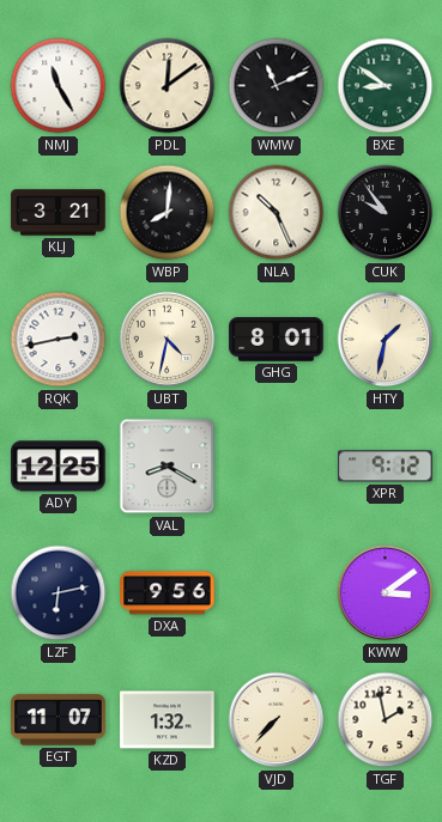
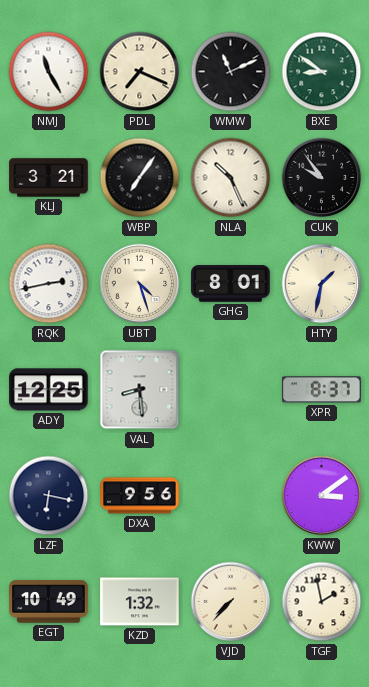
PDL: 12:09 -> 7:19 (140, 72)
WBP: 8:01 -> 7:06 (140, 178)
UBT: 4:32 -> 4:27 (140, 284)
VAL: 8:20 -> 8:29 (140, 390)
XPR: 9:12 -> 8:37 (322, 390)
LZF: 6:13 -> 6:17 (49, 496)
EGT: 11:07 -> 10:49 (49, 602)
